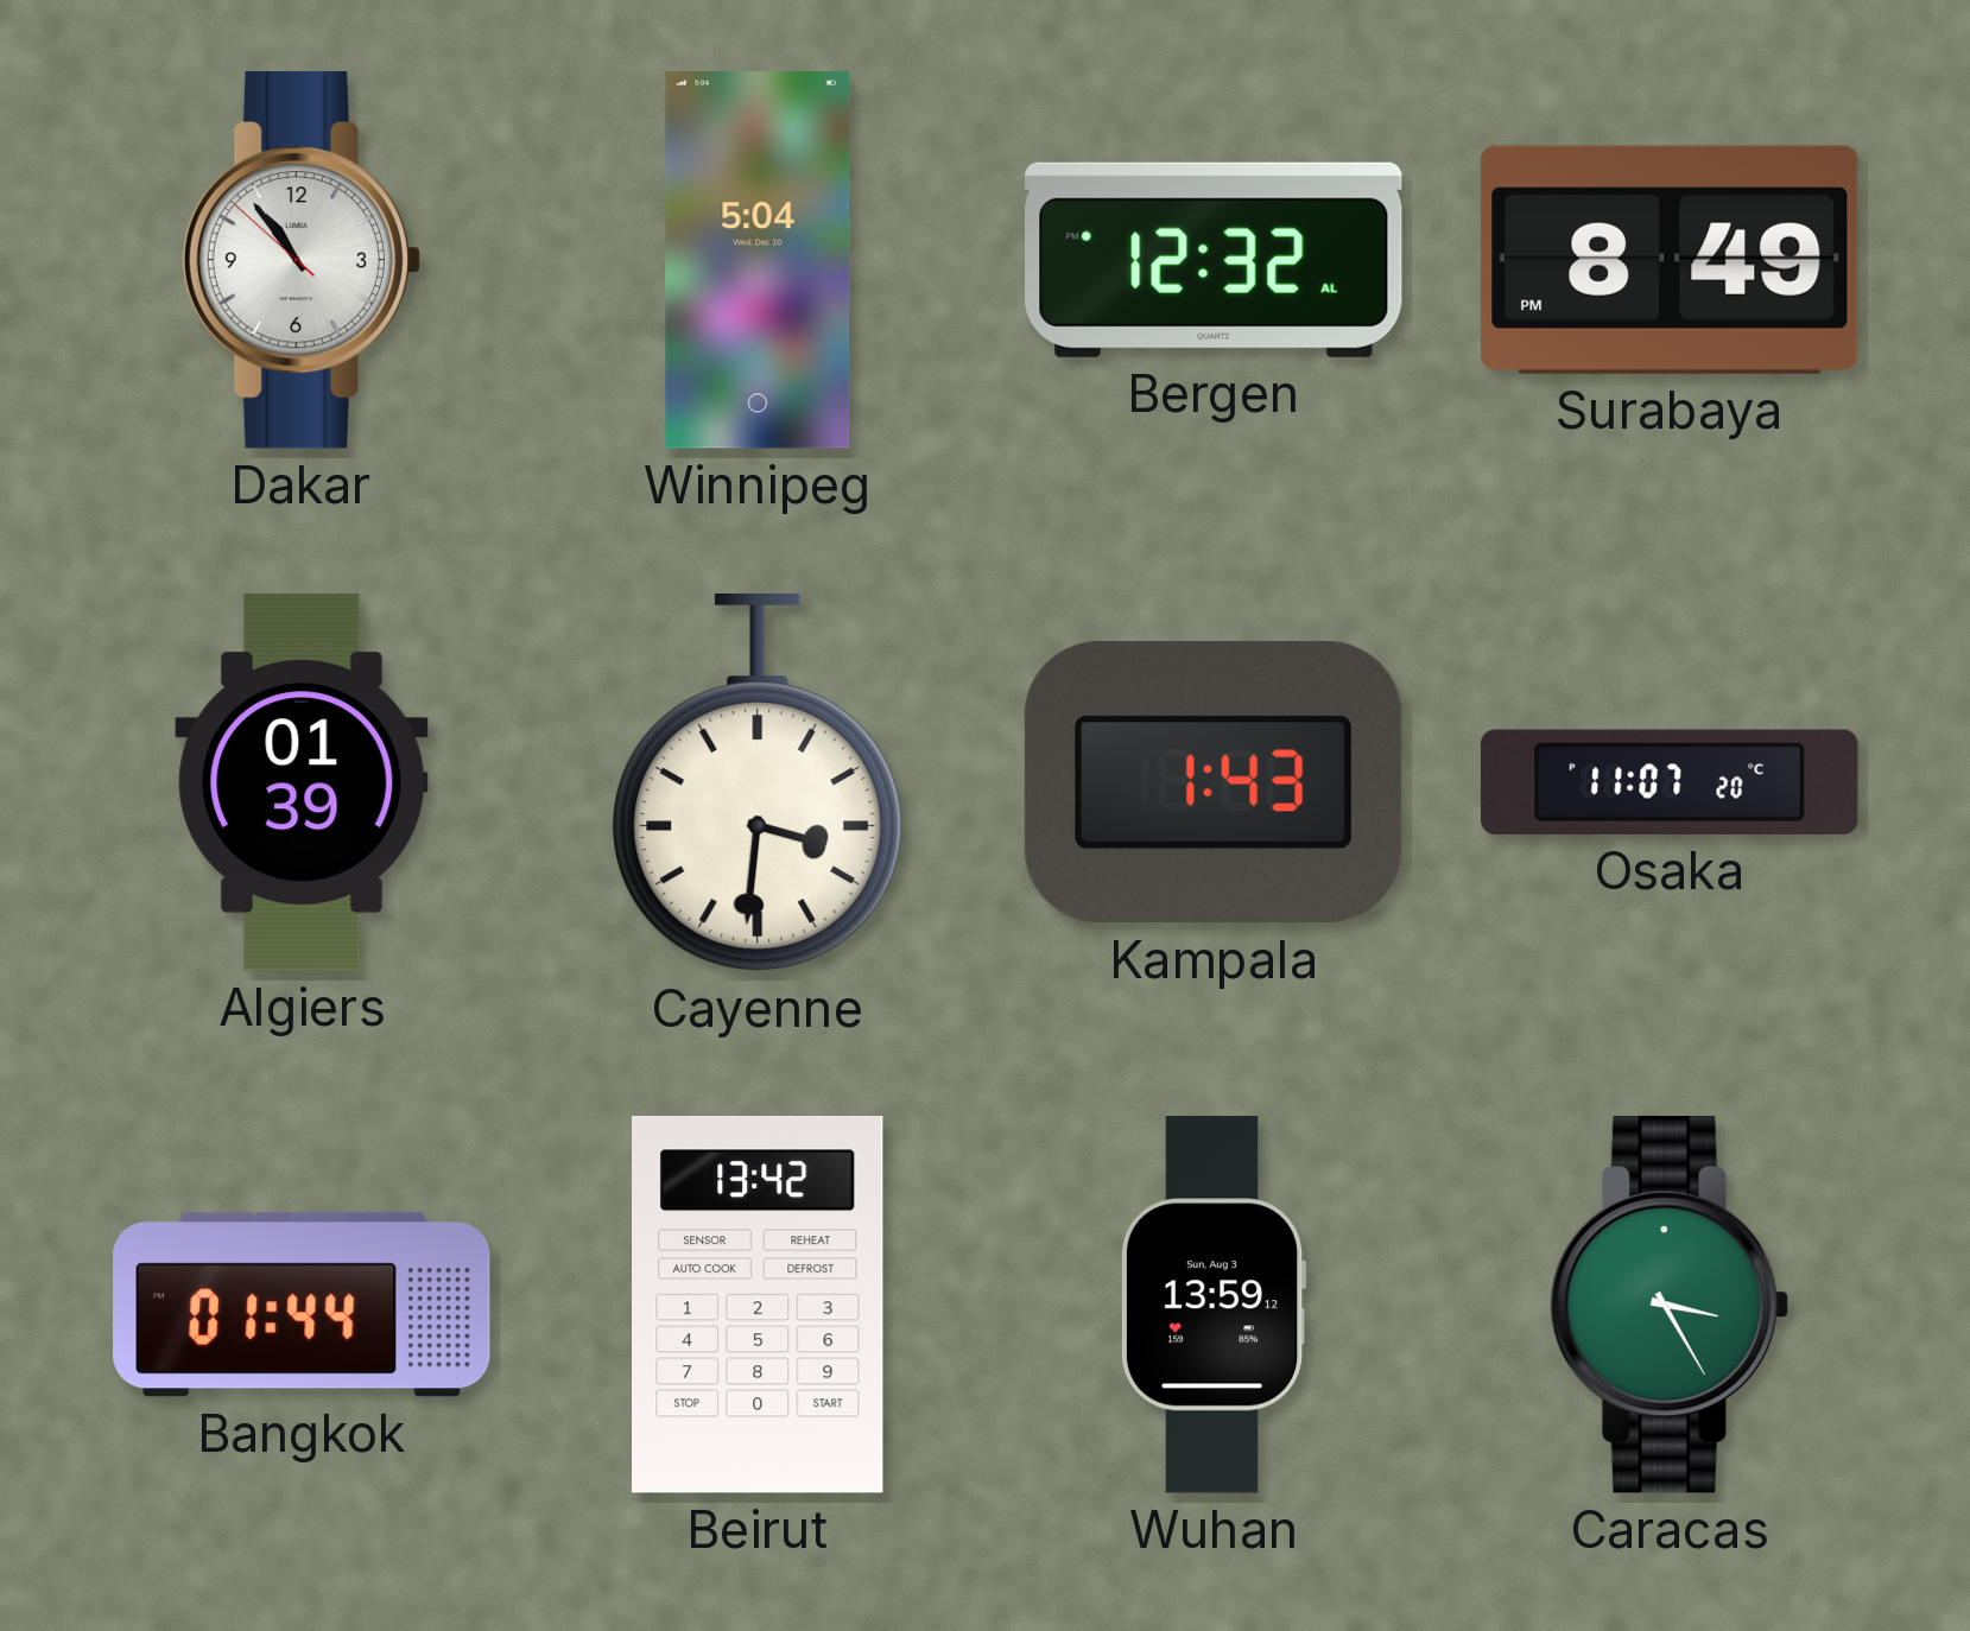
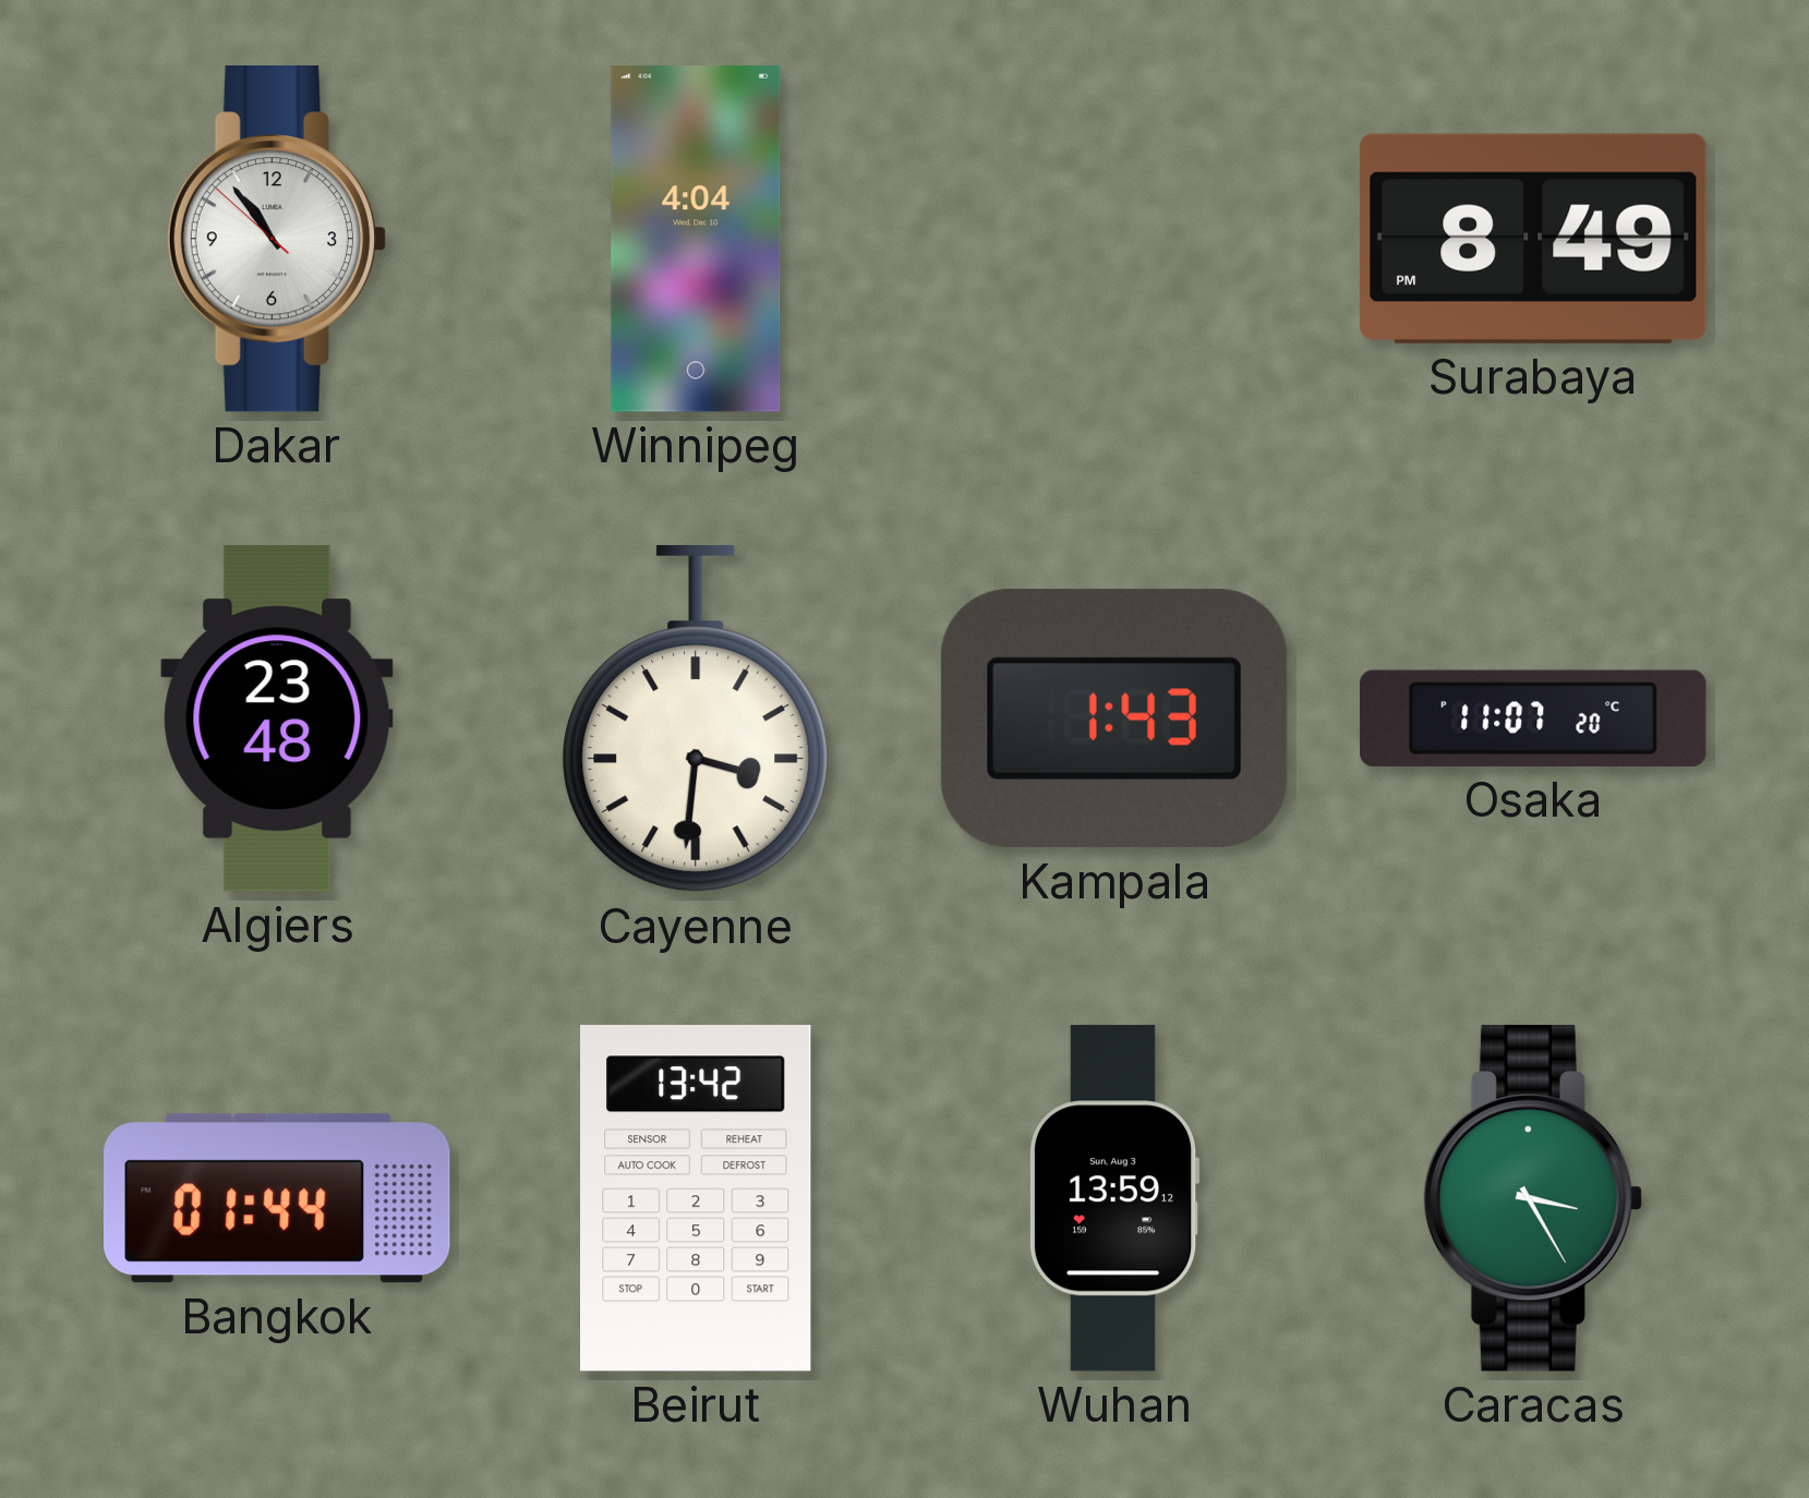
Winnipeg: 5:04 -> 4:04 (696, 239)
Bergen: 12:32 -> none (1215, 260)
Algiers: 01:39 -> 23:48 (277, 718)
